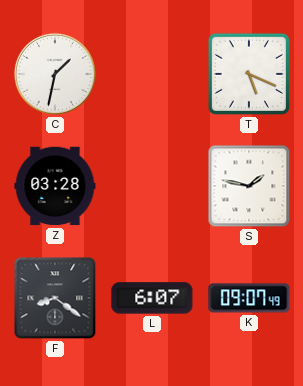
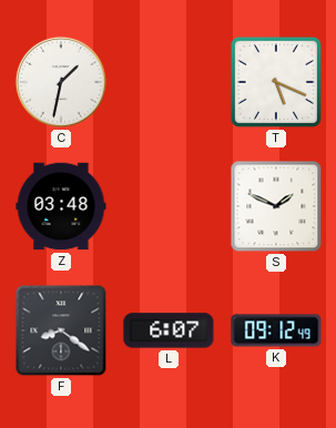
Z: 03:28 -> 03:48 (61, 206)
S: 1:47 -> 1:49 (276, 206)
K: 09:07 -> 09:12 (276, 330)
